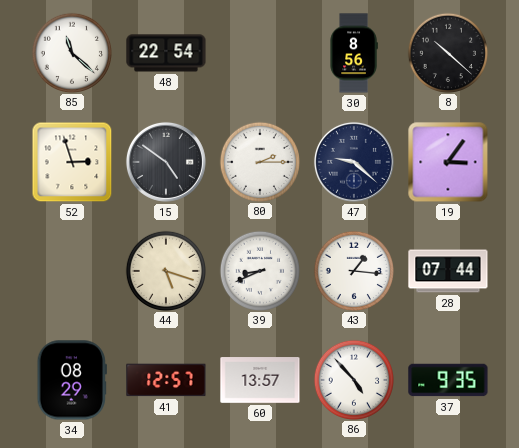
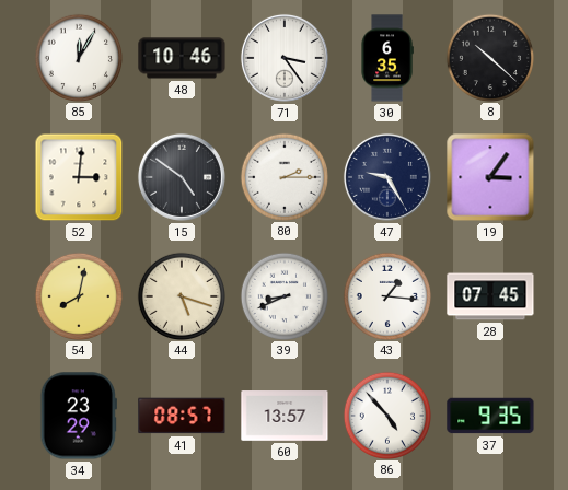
85: 11:22 -> 12:05 (78, 57)
48: 22:54 -> 10:46 (182, 58)
71: none -> 3:24 (285, 58)
30: 8:56 -> 6:35 (387, 58)
52: 2:57 -> 3:01 (79, 177)
47: 9:22 -> 9:25 (387, 177)
54: none -> 8:02 (78, 295)
28: 07:44 -> 07:45 (490, 296)
34: 08:29 -> 23:29 (79, 416)
41: 12:57 -> 08:57 (182, 416)
